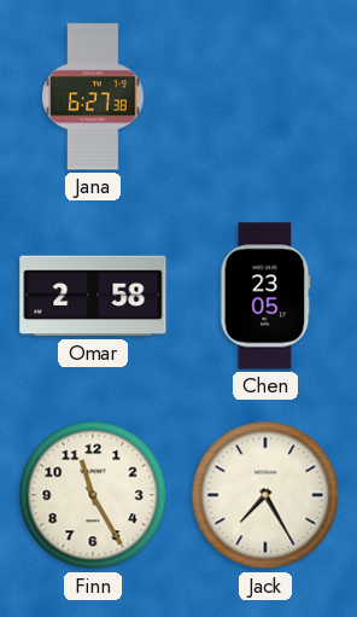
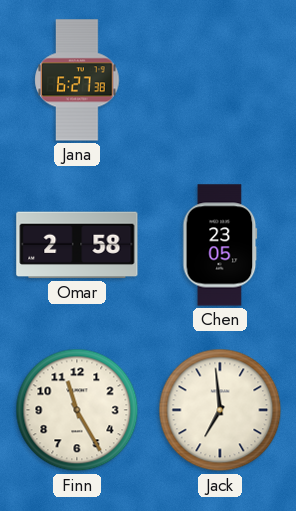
Jack: 7:25 -> 6:59 (220, 410)
